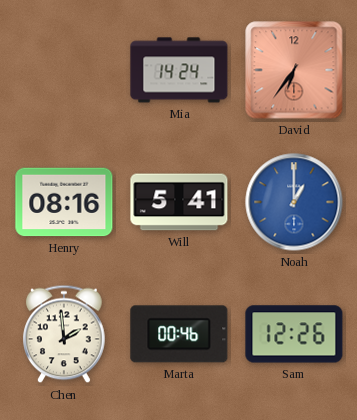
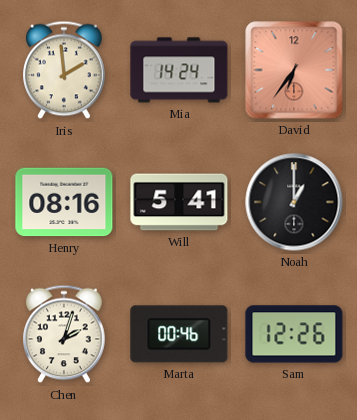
Iris: none -> 1:59 (65, 70)
Noah dial: blue -> black (294, 202)
Chen: 1:59 -> 2:03 (65, 334)
